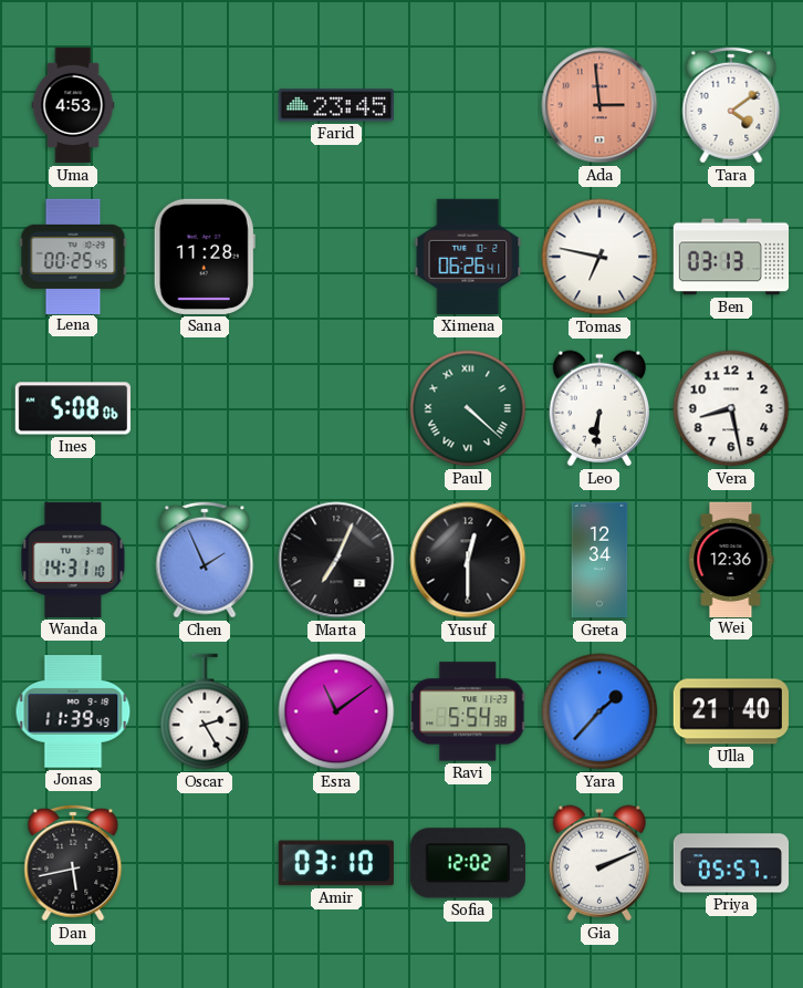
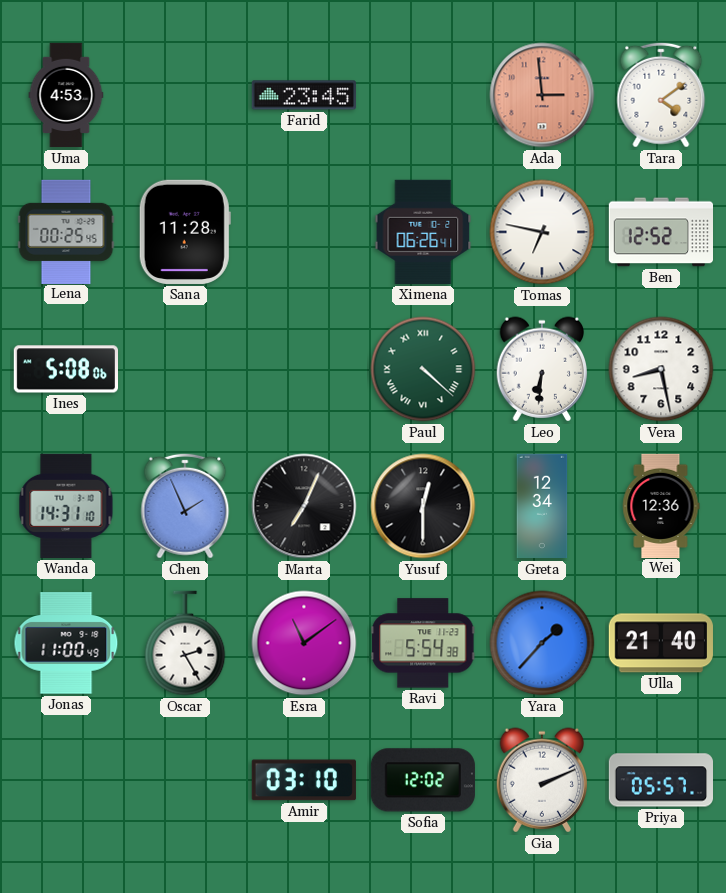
Ben: 03:13 -> 12:52 (661, 232)
Jonas: 11:39 -> 11:00 (66, 643)
Dan: 5:43 -> none (73, 863)
